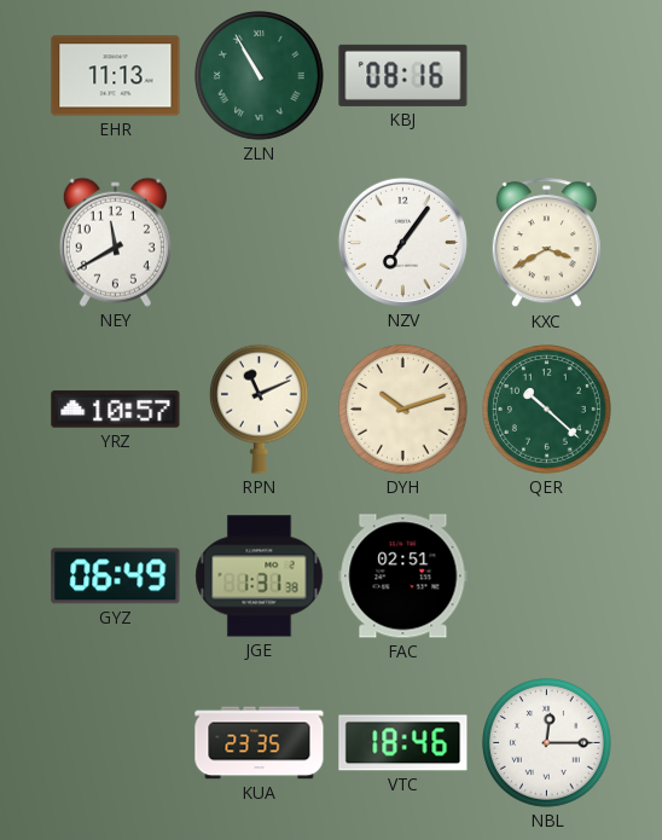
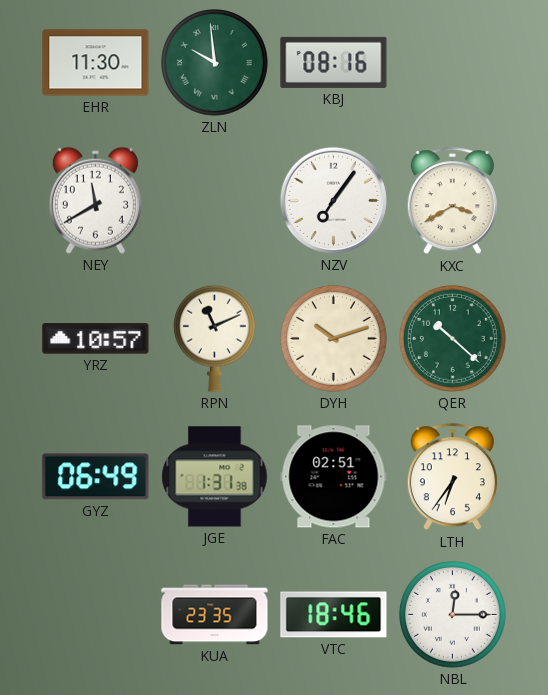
EHR: 11:13 -> 11:30 (96, 63)
ZLN: 10:55 -> 9:59 (215, 63)
LTH: none -> 6:36 (452, 477)
